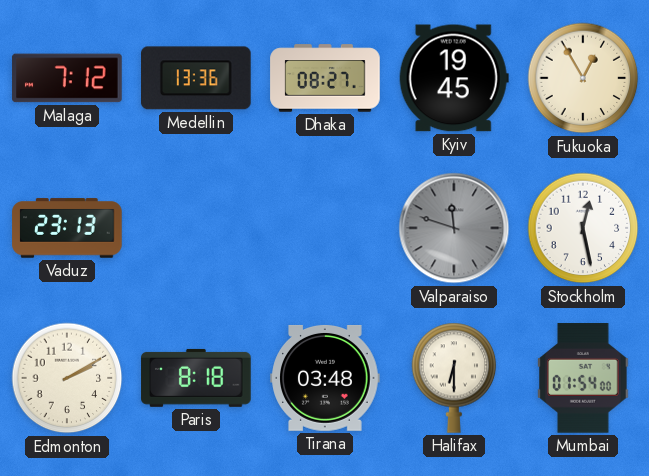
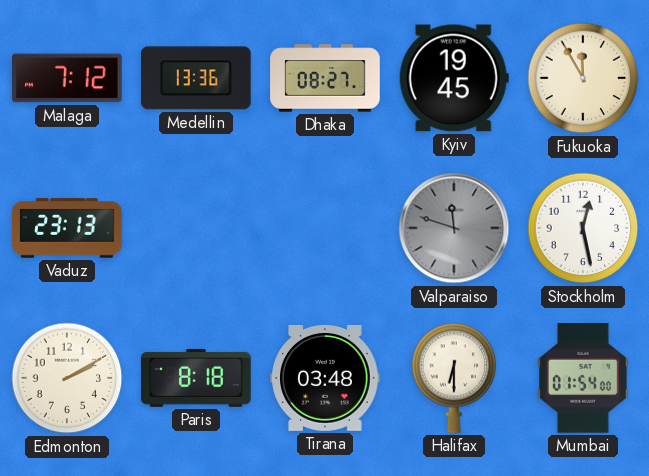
Fukuoka: 12:55 -> 11:55 (583, 78)
